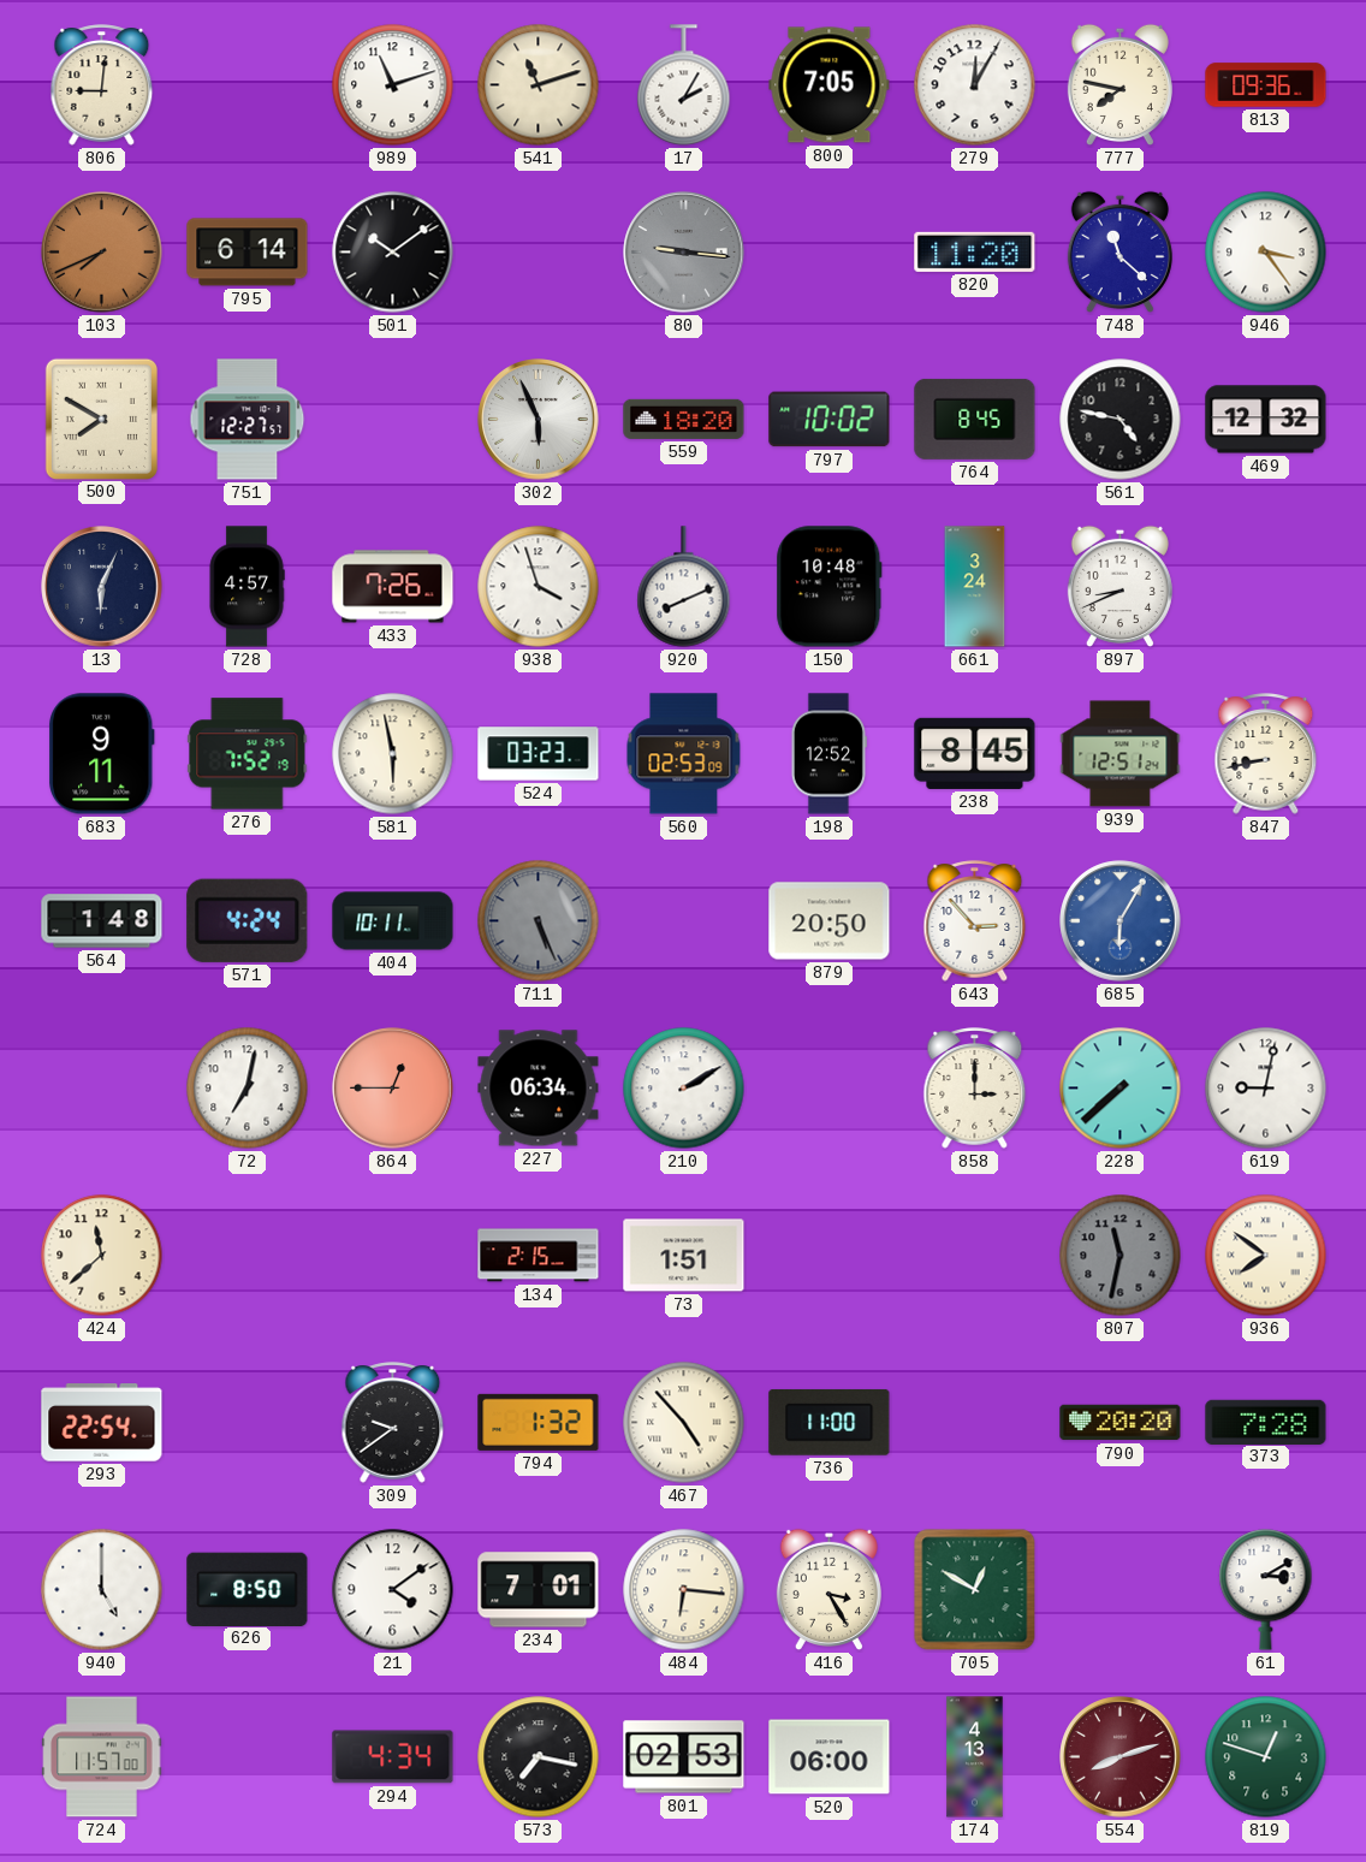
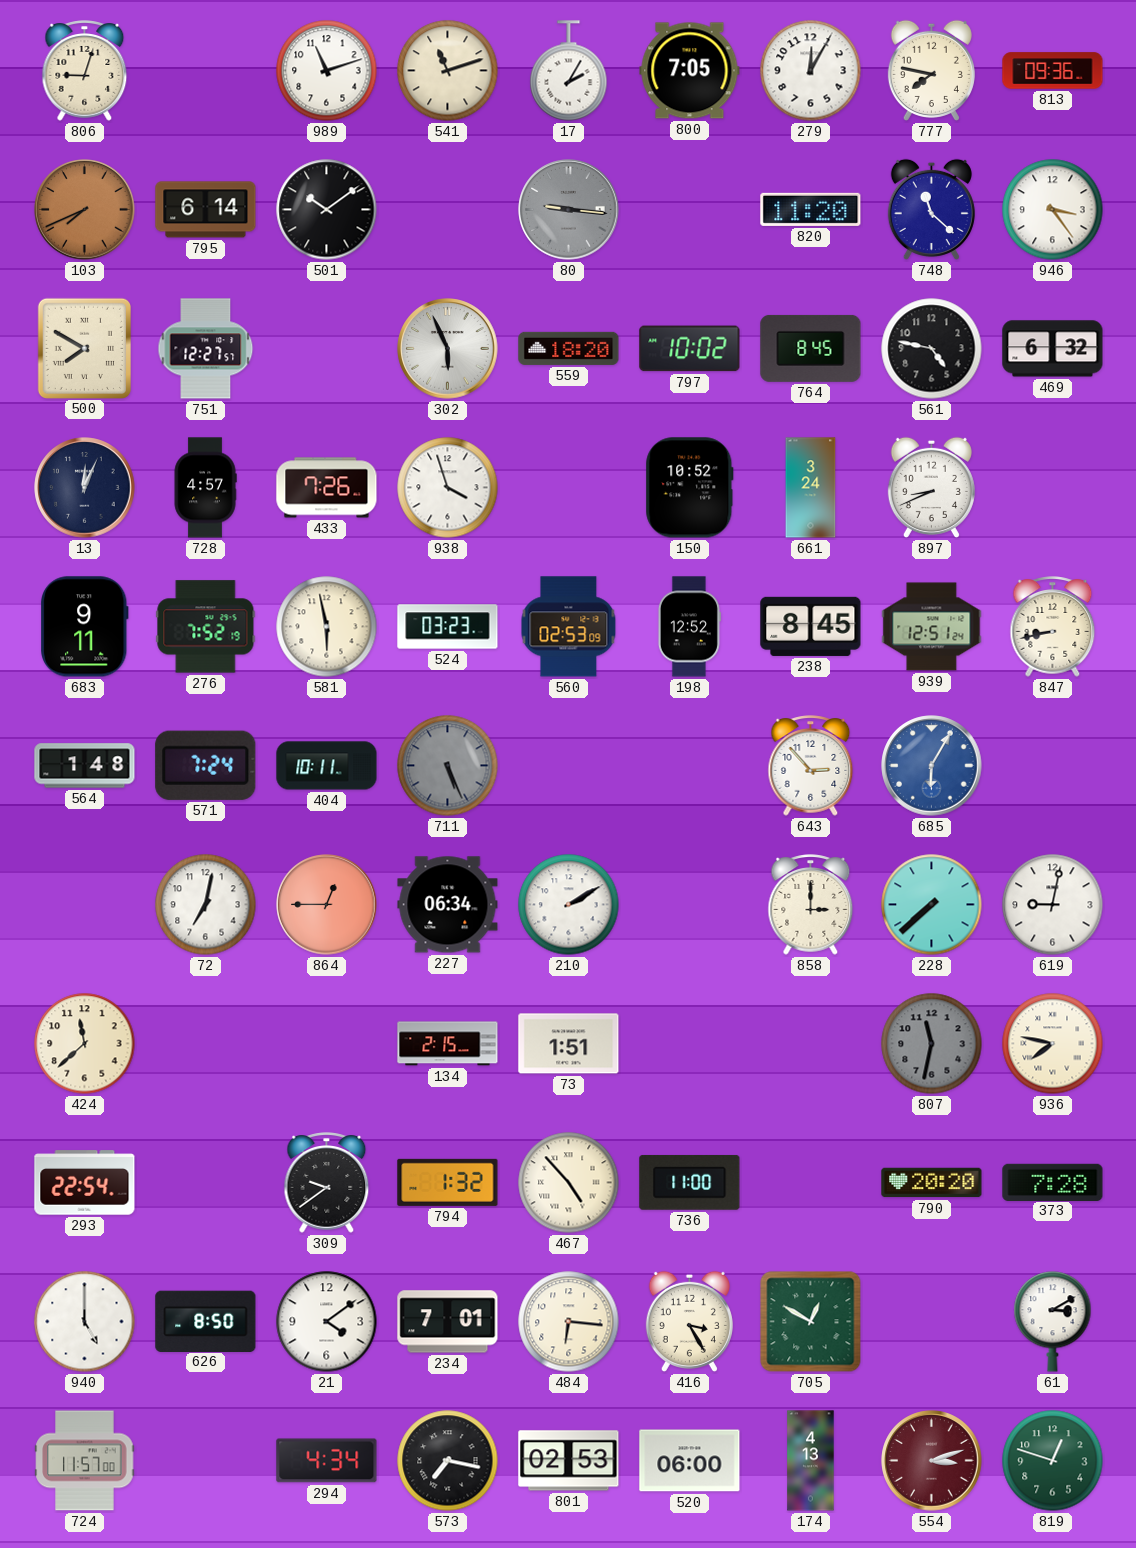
806: 9:01 -> 9:03 (85, 71)
469: 12:32 -> 6:32 (1053, 349)
13: 6:04 -> 12:04 (85, 488)
920: 8:11 -> none (684, 587)
150: 10:48 -> 10:52 (690, 488)
571: 4:24 -> 7:24 (206, 765)
879: 20:50 -> none (830, 921)
936: 7:51 -> 7:47 (1053, 1044)
554: 8:12 -> 3:12 (932, 1461)
